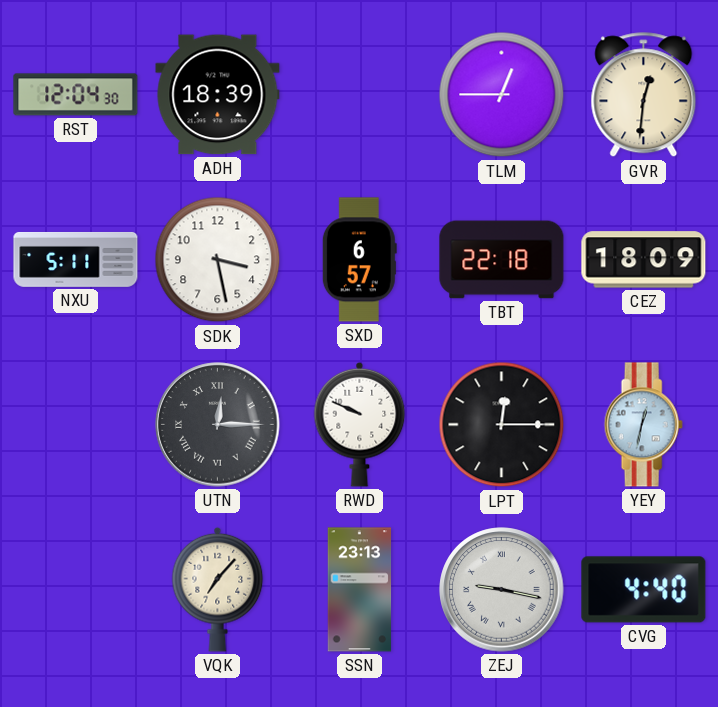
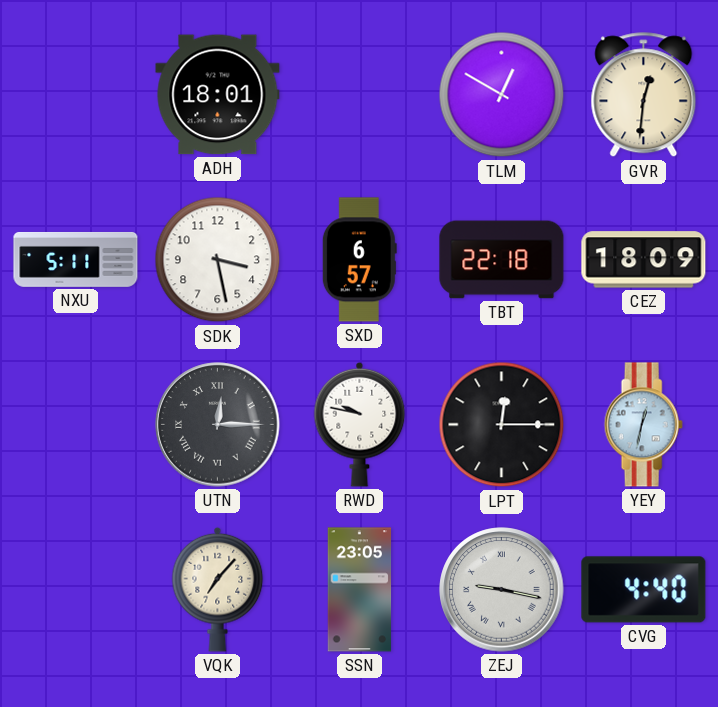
RST: 12:04 -> none (76, 95)
ADH: 18:39 -> 18:01 (218, 95)
TLM: 12:45 -> 12:50 (502, 95)
RWD: 9:49 -> 9:47 (360, 424)
SSN: 23:13 -> 23:05 (360, 590)
